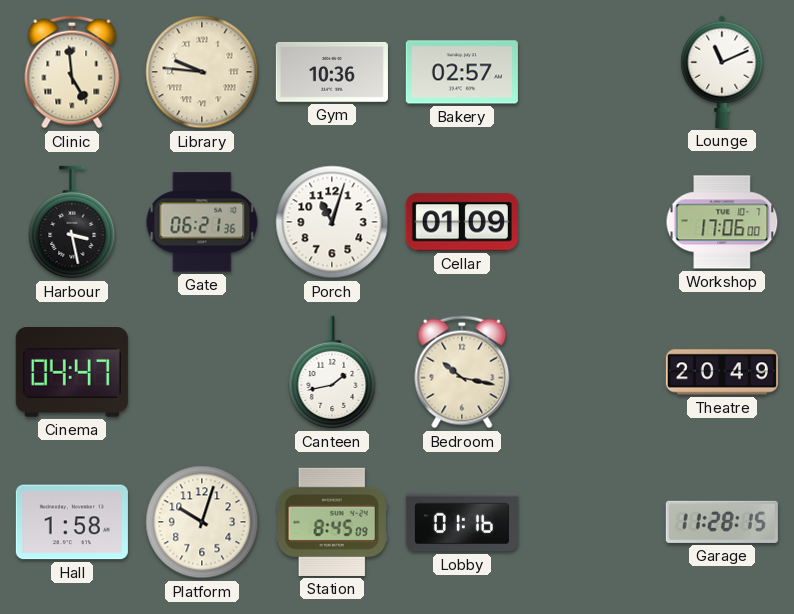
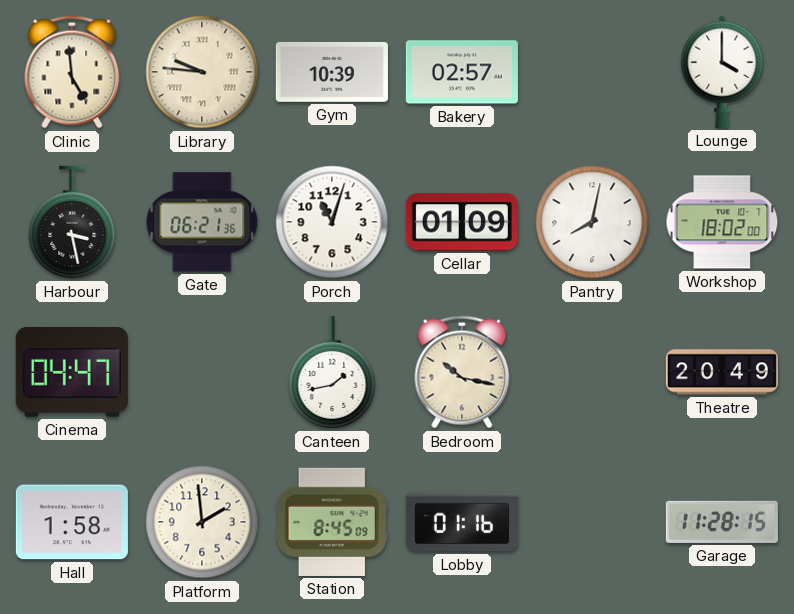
Gym: 10:36 -> 10:39 (332, 72)
Lounge: 11:11 -> 4:00 (722, 72)
Pantry: none -> 8:02 (592, 222)
Workshop: 17:06 -> 18:02 (722, 222)
Platform: 10:03 -> 1:59 (202, 522)
